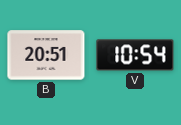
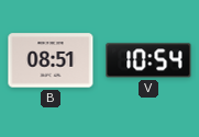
B: 20:51 -> 08:51 (51, 60)
